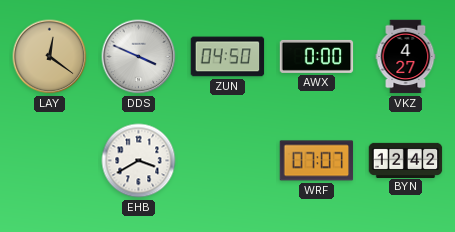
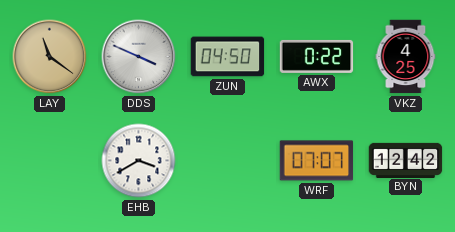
LAY: 12:21 -> 11:21 (50, 57)
AWX: 0:00 -> 0:22 (317, 56)
VKZ: 4:27 -> 4:25 (406, 57)
